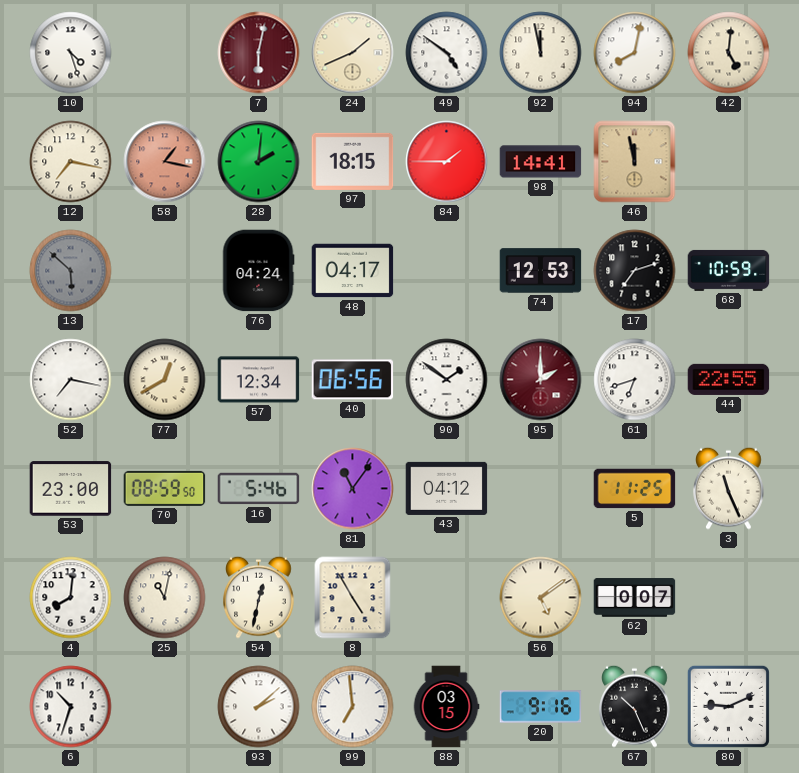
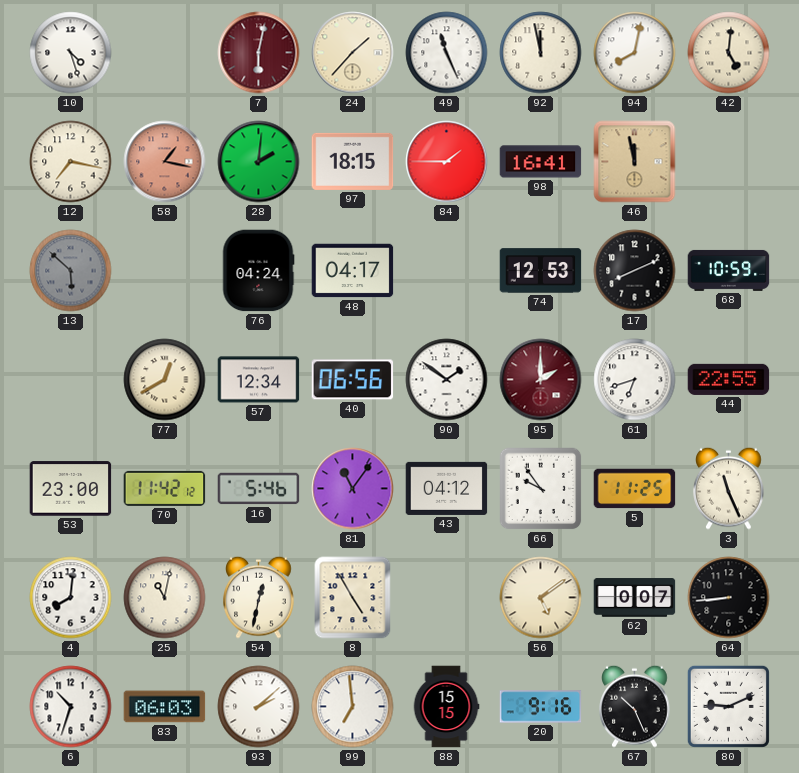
24: 1:41 -> 1:37 (353, 53)
49: 4:51 -> 11:26 (447, 53)
98: 14:41 -> 16:41 (541, 162)
17: 7:12 -> 8:11 (635, 271)
52: 7:17 -> none (71, 380)
70: 08:59 -> 11:42 (165, 488)
66: none -> 9:54 (541, 489)
64: none -> 8:44 (729, 598)
83: none -> 06:03 (165, 707)
88: 03:15 -> 15:15 (446, 707)
